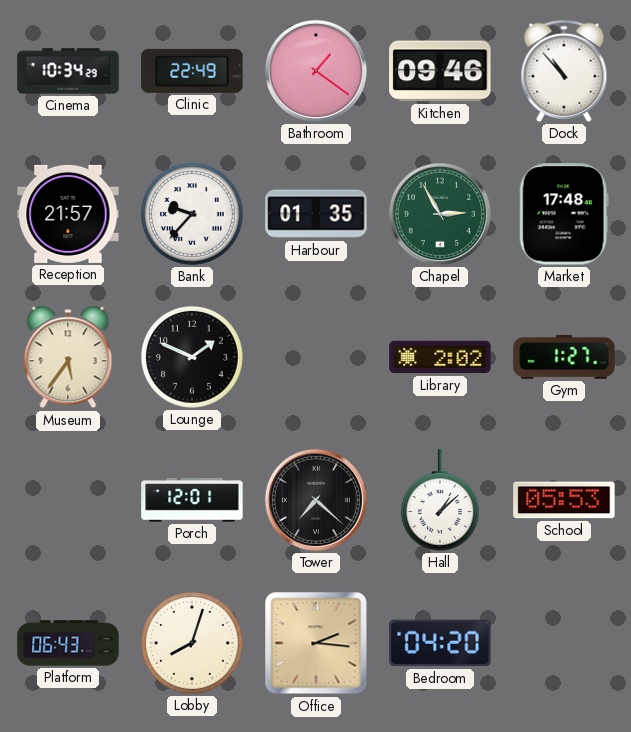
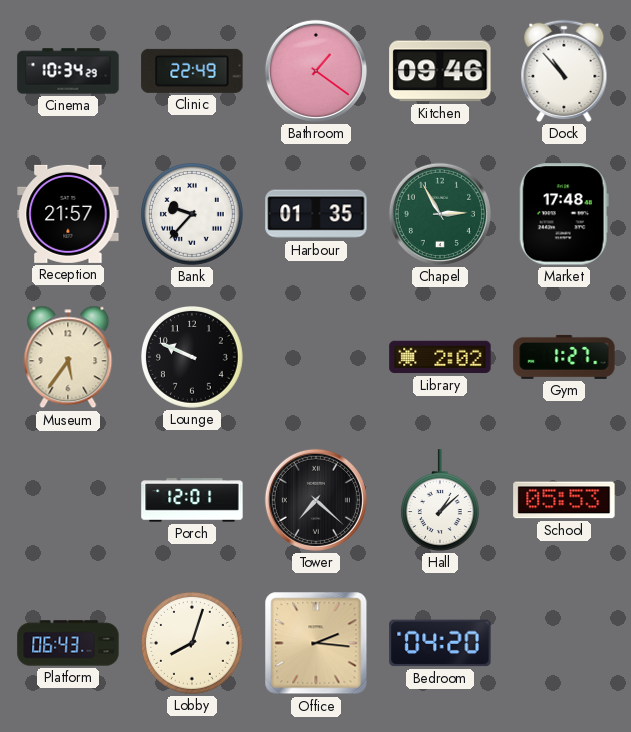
Lounge: 1:49 -> 9:49 (193, 358)
